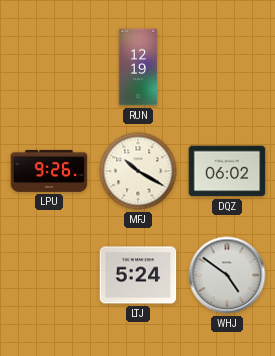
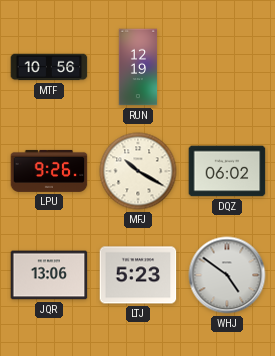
MTF: none -> 10:56 (49, 67)
JQR: none -> 13:06 (49, 275)
LTJ: 5:24 -> 5:23 (138, 275)
